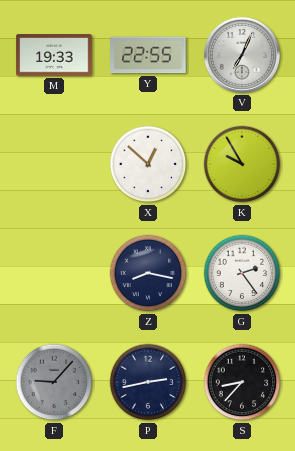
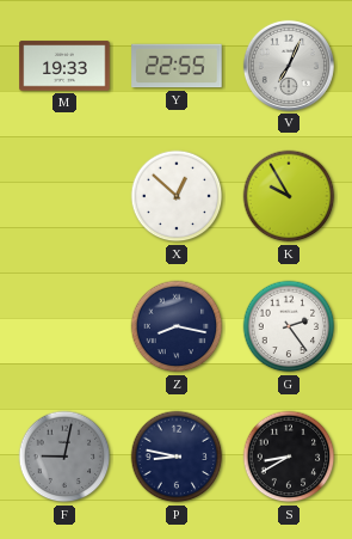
F: 9:07 -> 9:02 (64, 457)
P: 2:43 -> 8:47 (177, 457)
S: 8:37 -> 8:40 (289, 457)
